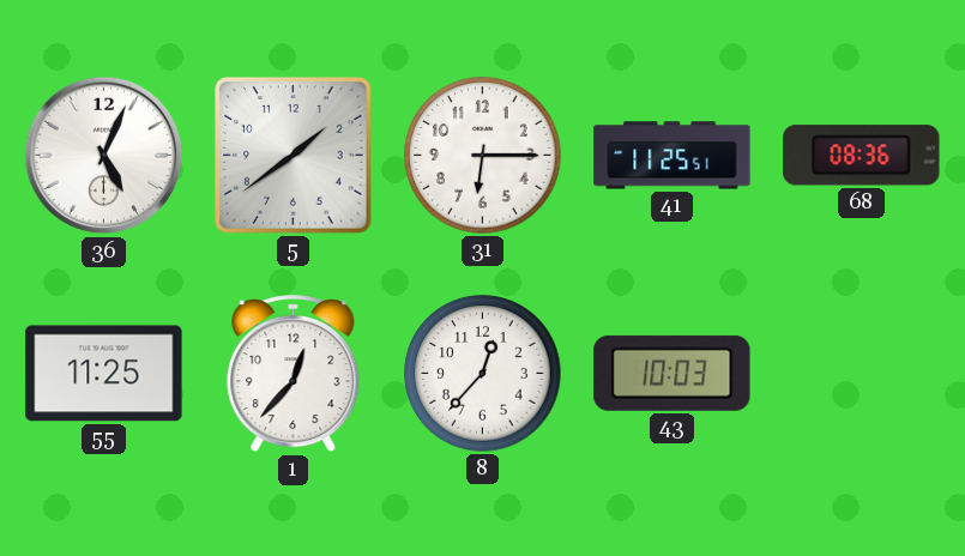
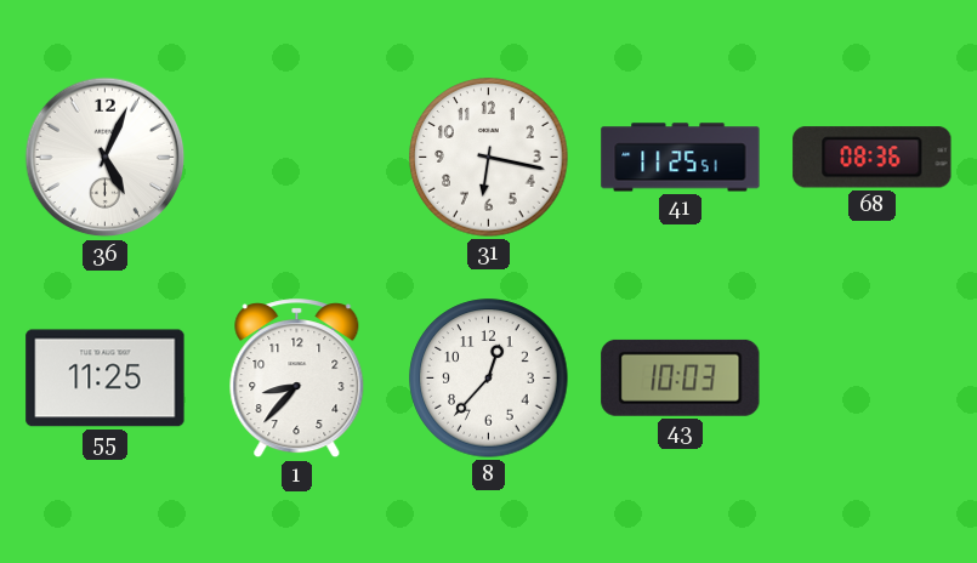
5: 1:39 -> none (294, 156)
31: 6:15 -> 6:17 (489, 158)
1: 12:37 -> 8:37 (297, 379)
